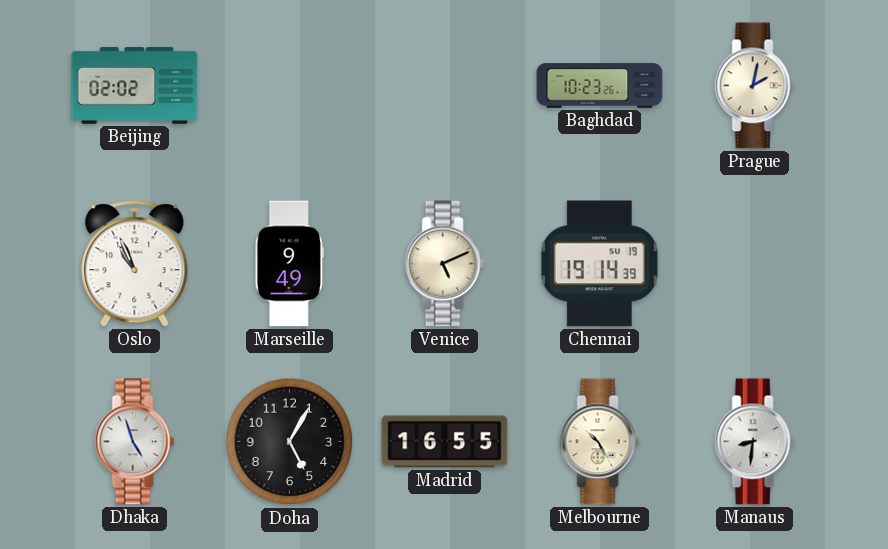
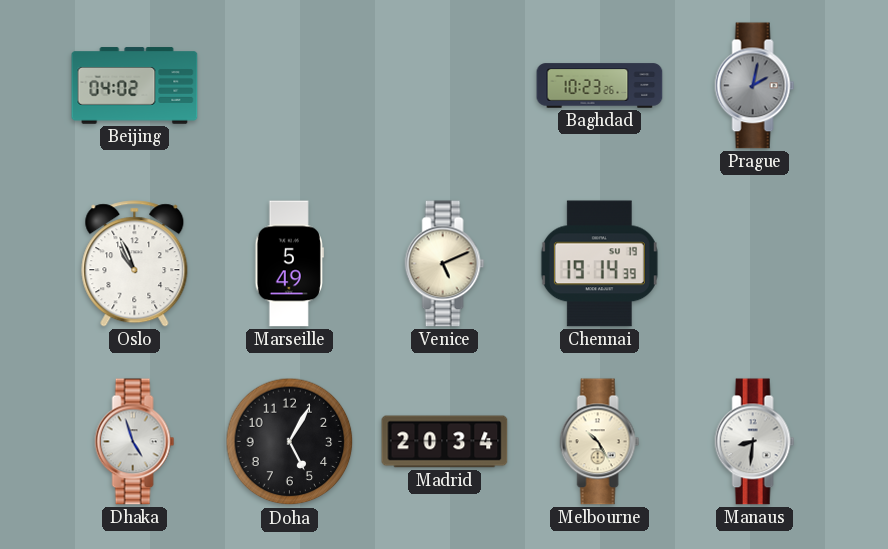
Beijing: 02:02 -> 04:02 (135, 86)
Prague dial: cream -> grey (755, 86)
Marseille: 9:49 -> 5:49 (289, 264)
Madrid: 16:55 -> 20:34 (445, 442)
